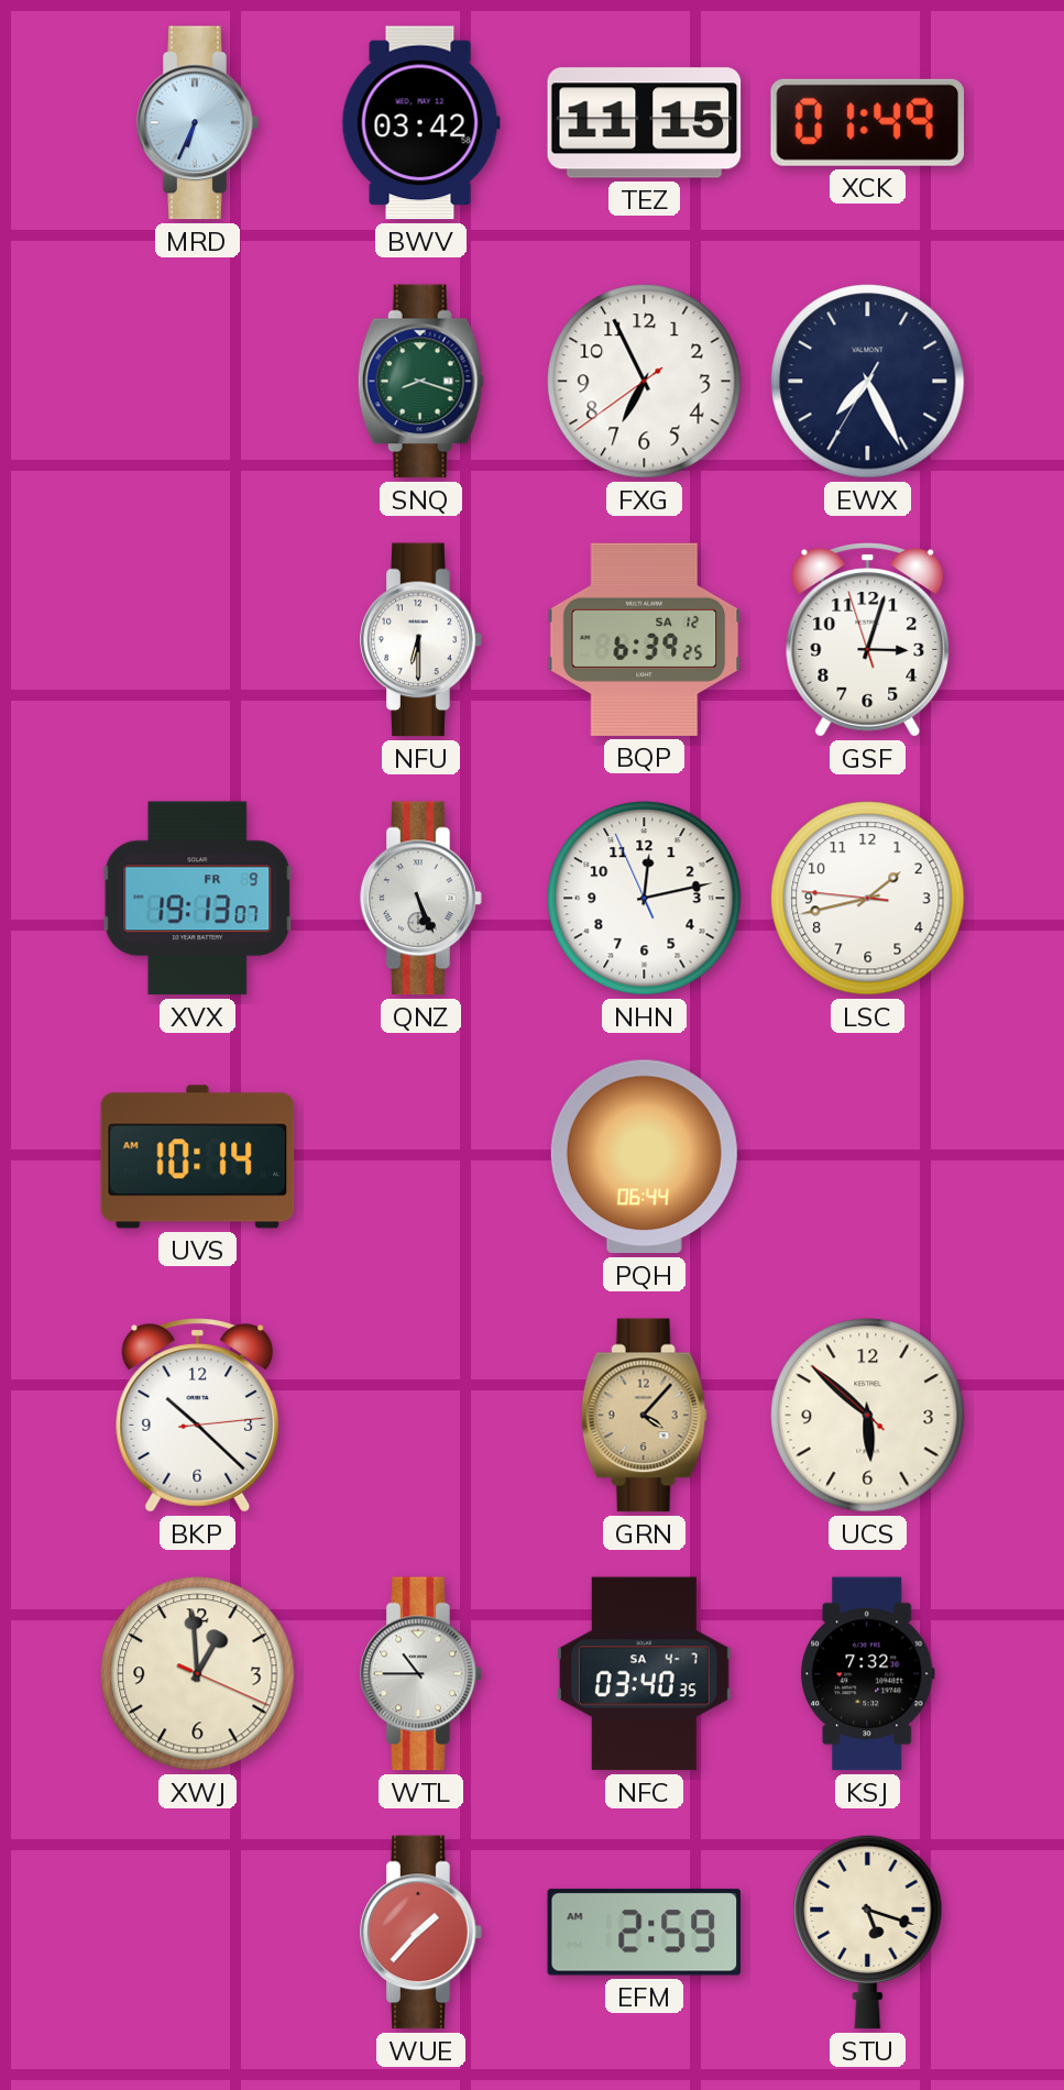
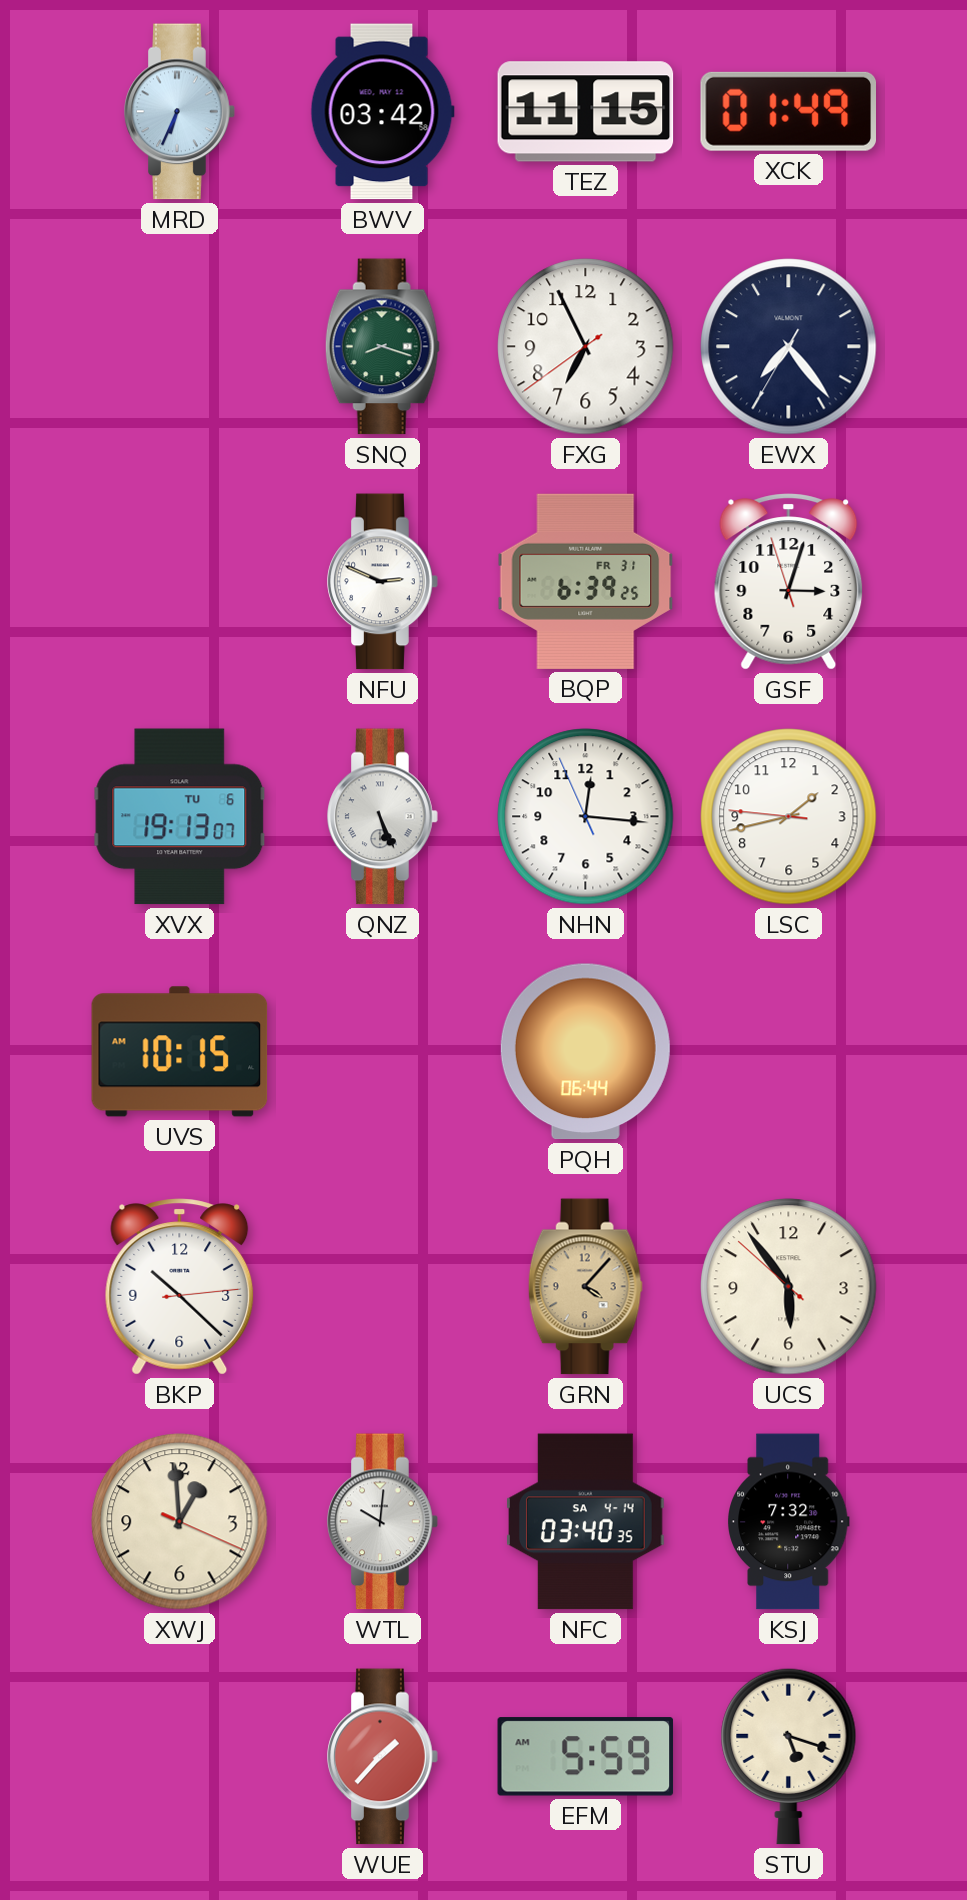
EWX: 7:25 -> 7:23 (789, 347)
NFU: 6:30 -> 2:49 (383, 582)
BQP date: SA 12 -> FR 31 (586, 581)
XVX date: FR 9 -> TU 6 (180, 817)
NHN: 12:12 -> 12:15 (586, 817)
UVS: 10:14 -> 10:15 (180, 1052)
UCS: 5:51 -> 5:53 (789, 1287)
WTL: 10:45 -> 10:01 (383, 1522)
NFC date: SA 4-7 -> SA 4-14 (586, 1522)
EFM: 2:59 -> 5:59 (586, 1757)
